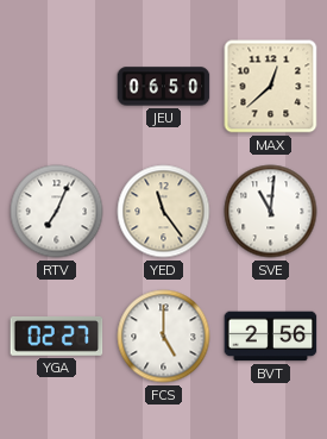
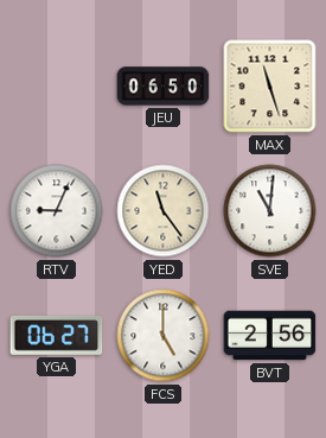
MAX: 12:38 -> 11:27 (270, 87)
RTV: 7:04 -> 9:04 (57, 211)
YGA: 02:27 -> 06:27 (57, 335)
